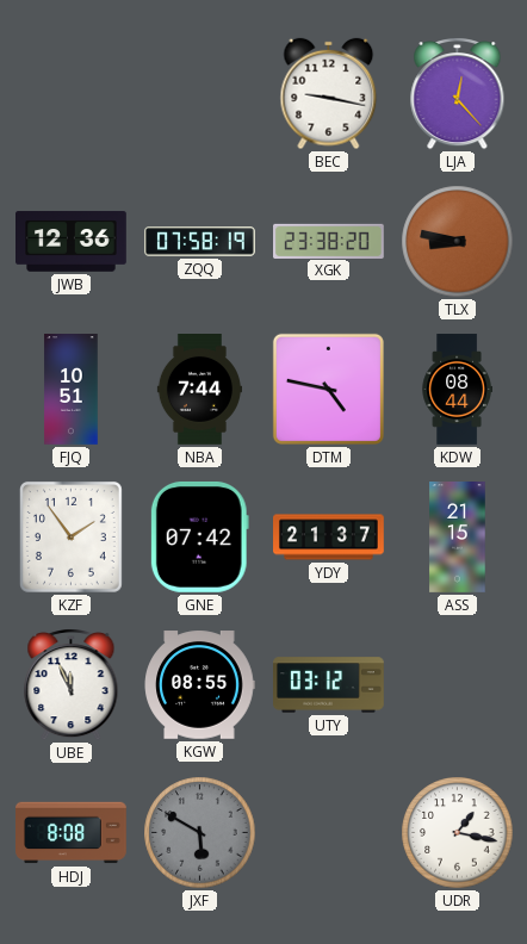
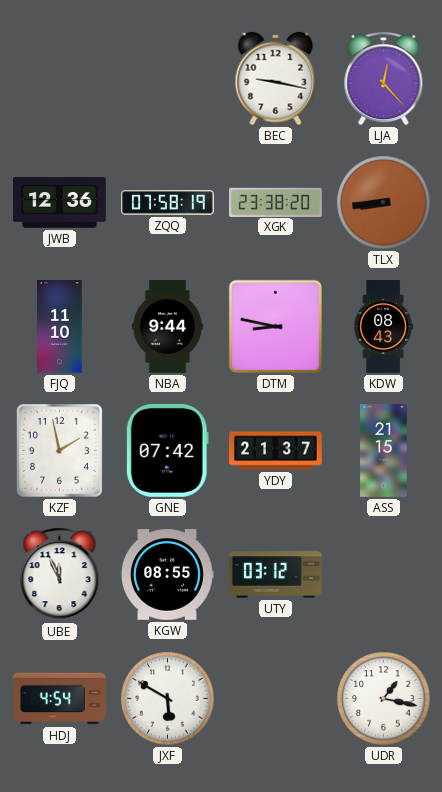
TLX: 8:47 -> 8:44 (384, 203)
FJQ: 10:51 -> 11:10 (60, 327)
NBA: 7:44 -> 9:44 (167, 327)
DTM: 4:47 -> 8:47 (275, 326)
KDW: 08:44 -> 08:43 (383, 327)
KZF: 1:54 -> 1:58 (59, 450)
HDJ: 8:08 -> 4:54 (60, 699)
JXF dial: grey -> white (168, 699)
